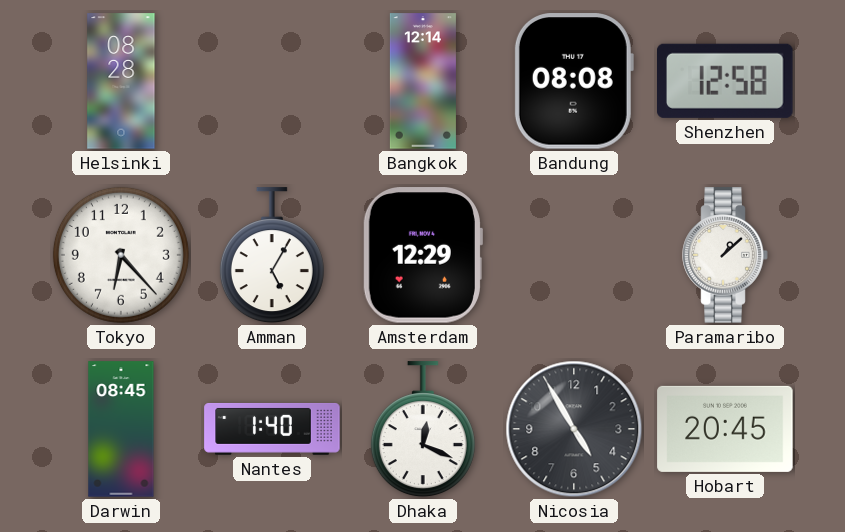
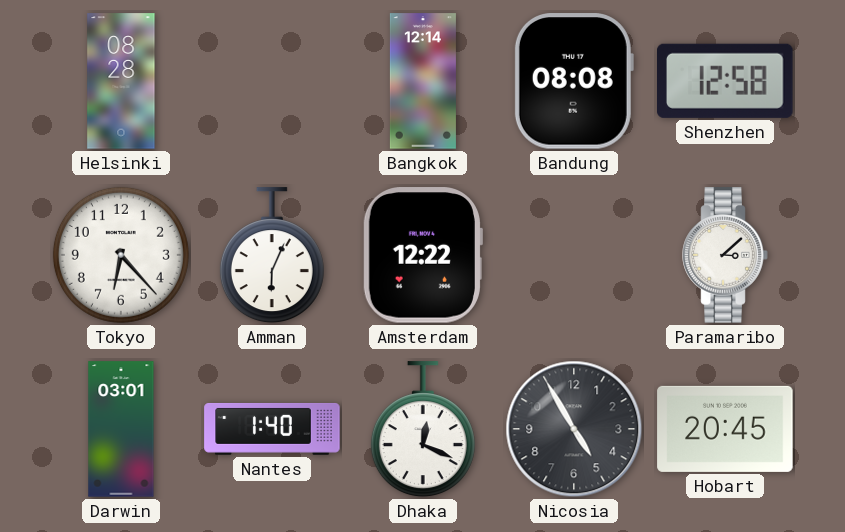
Amman: 5:05 -> 6:04 (272, 256)
Amsterdam: 12:29 -> 12:22 (422, 255)
Paramaribo: 1:08 -> 3:08 (725, 255)
Darwin: 08:45 -> 03:01 (121, 429)
